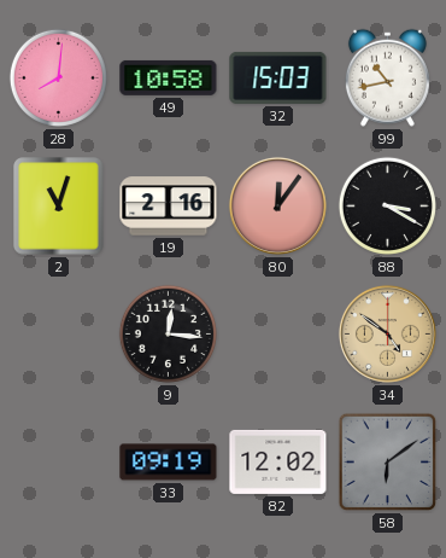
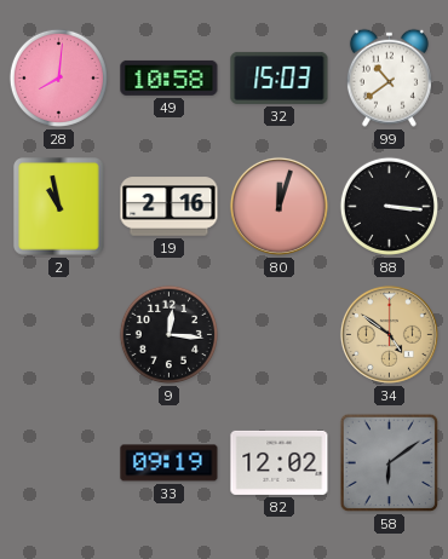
99: 10:43 -> 10:39 (389, 77)
2: 11:03 -> 10:58 (59, 207)
80: 12:06 -> 12:03 (278, 206)
88: 3:20 -> 3:16 (389, 206)
